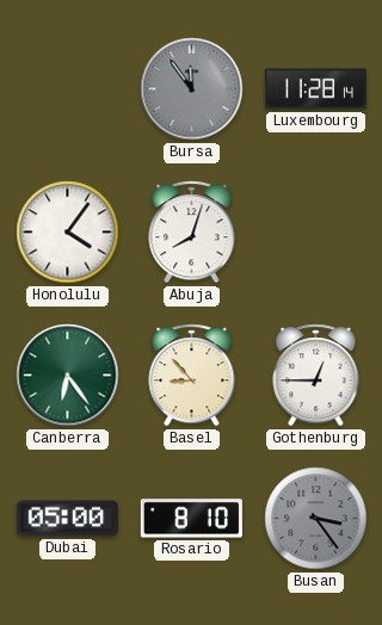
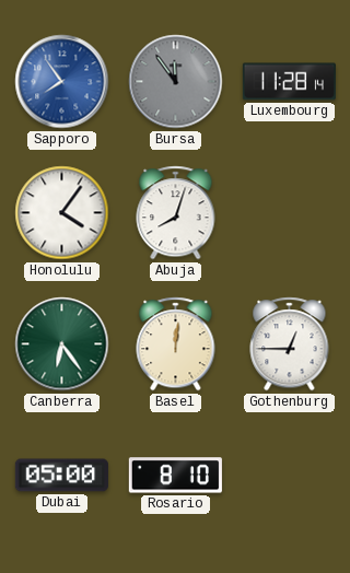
Sapporo: none -> 7:54 (62, 82)
Basel: 8:53 -> 12:01 (176, 344)
Busan: 3:24 -> none (316, 519)
